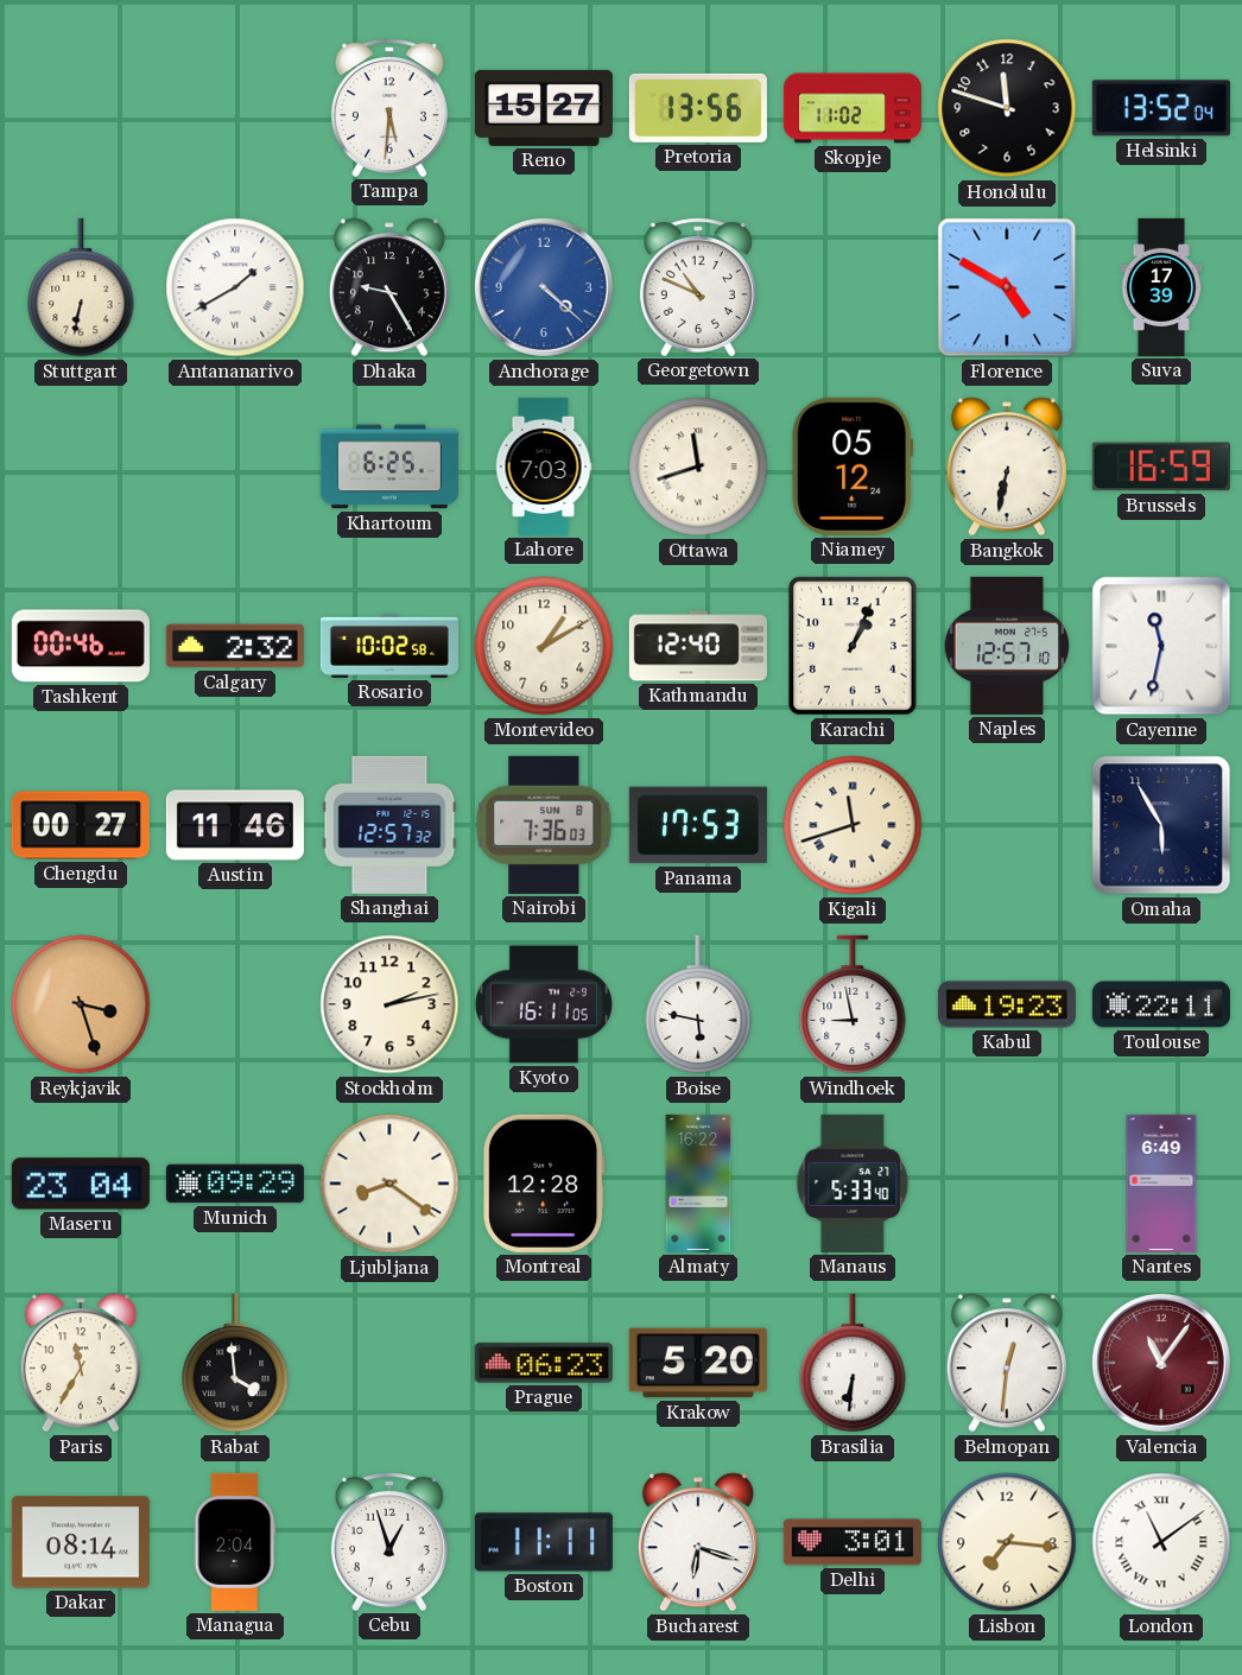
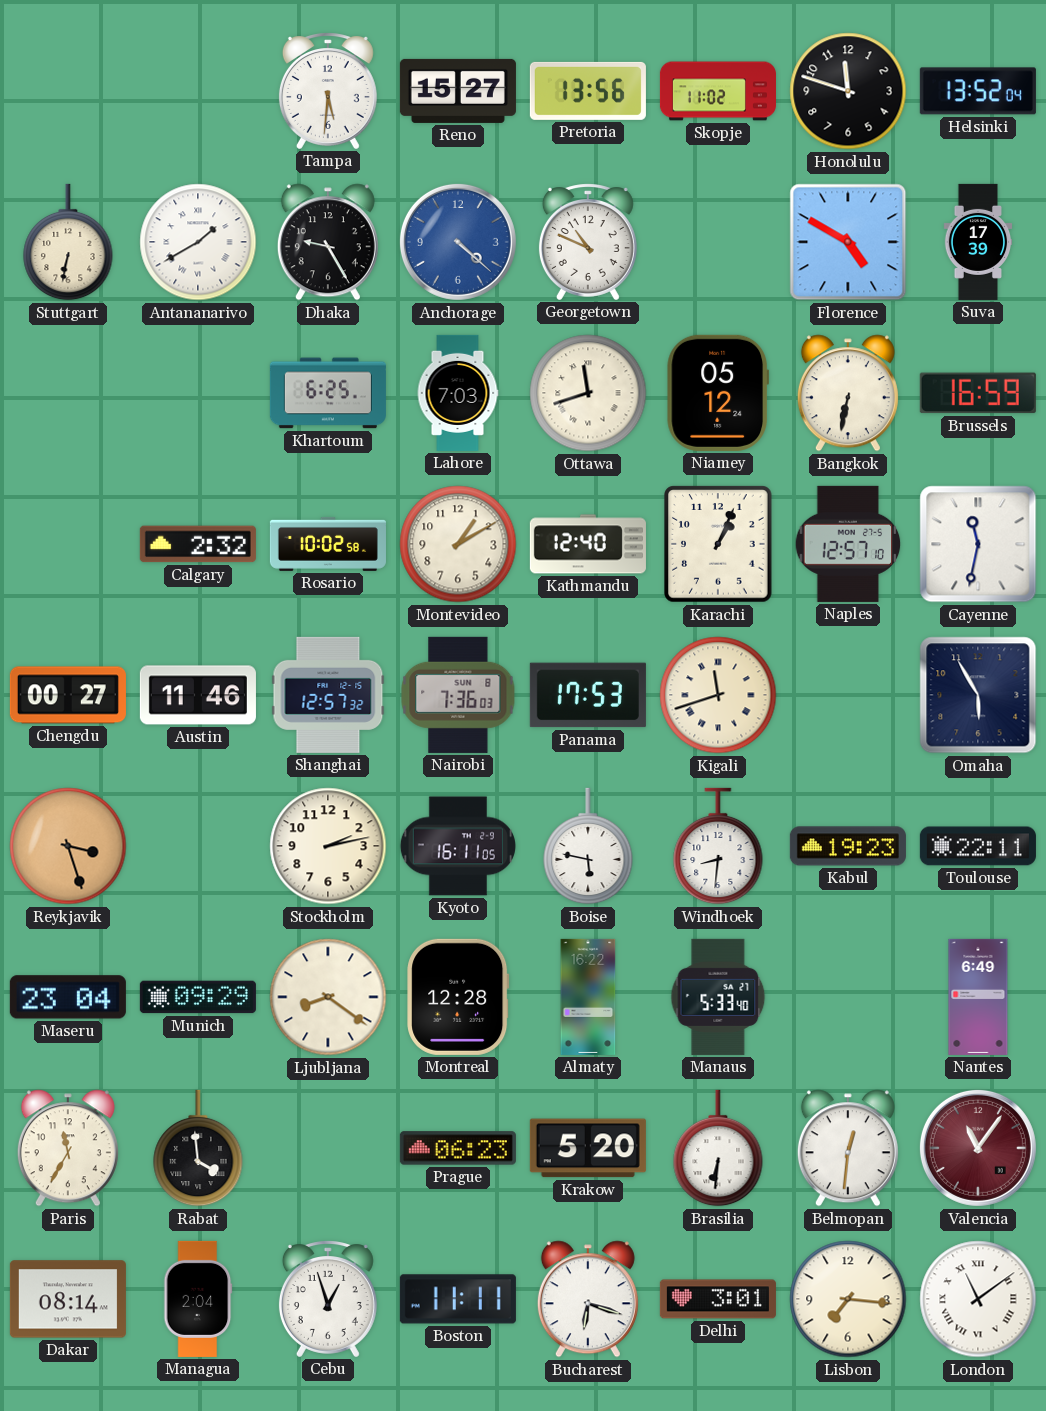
Tashkent: 00:46 -> none (81, 646)
Windhoek: 8:58 -> 8:31 (718, 846)
